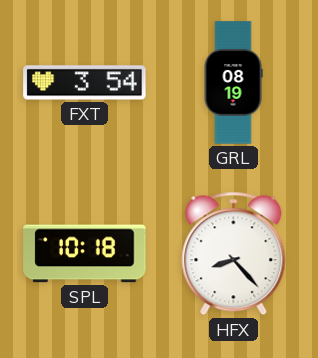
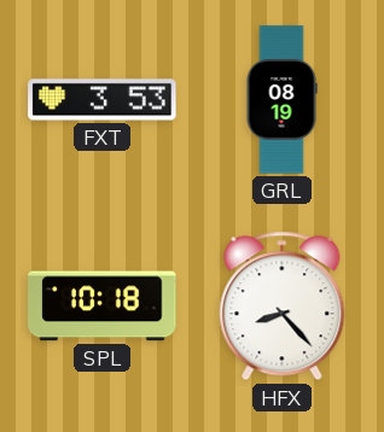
FXT: 3:54 -> 3:53 (103, 100)
